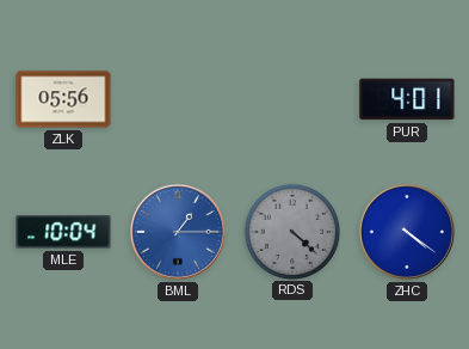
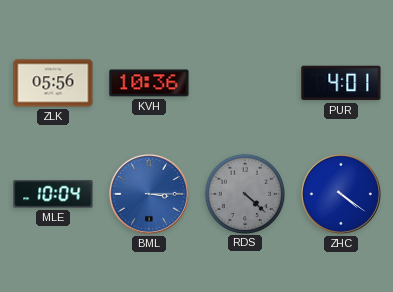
KVH: none -> 10:36 (149, 83)
BML: 1:15 -> 3:15 (149, 194)
